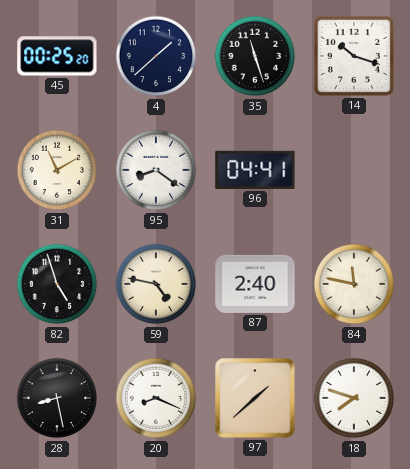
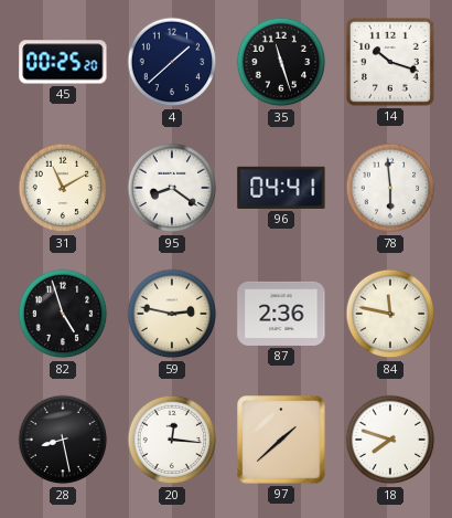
78: none -> 5:59 (390, 188)
59: 4:47 -> 2:47 (172, 314)
87: 2:40 -> 2:36 (281, 314)
20: 8:19 -> 12:16 (172, 440)
